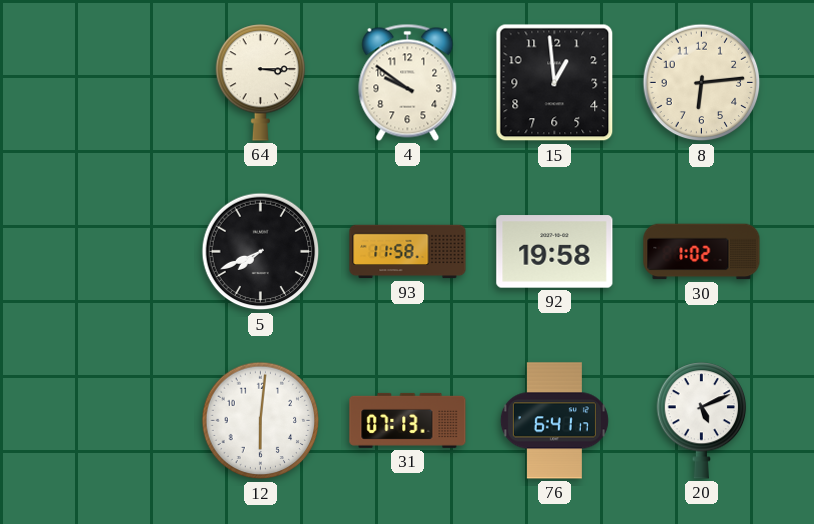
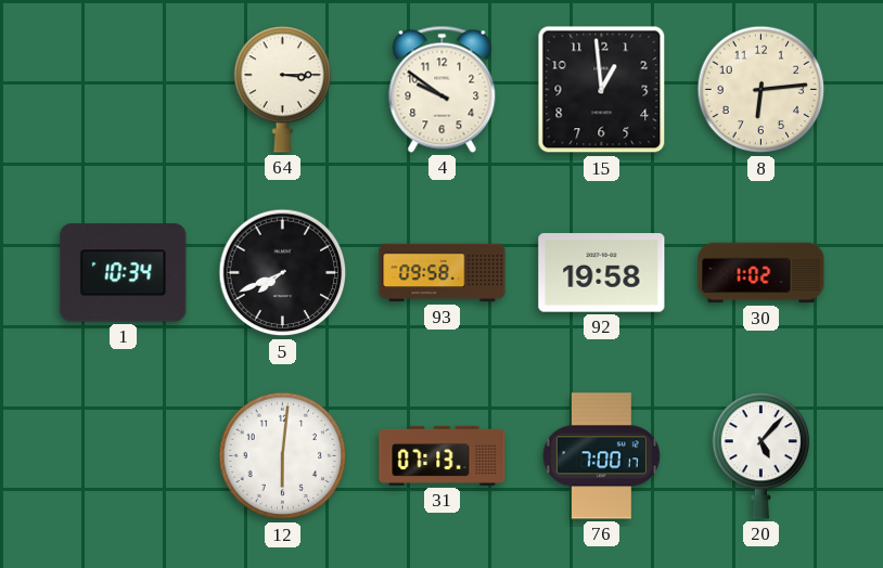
1: none -> 10:34 (124, 273)
93: 11:58 -> 09:58 (443, 273)
76: 6:41 -> 7:00 (601, 456)
20: 5:11 -> 5:07 (762, 456)
